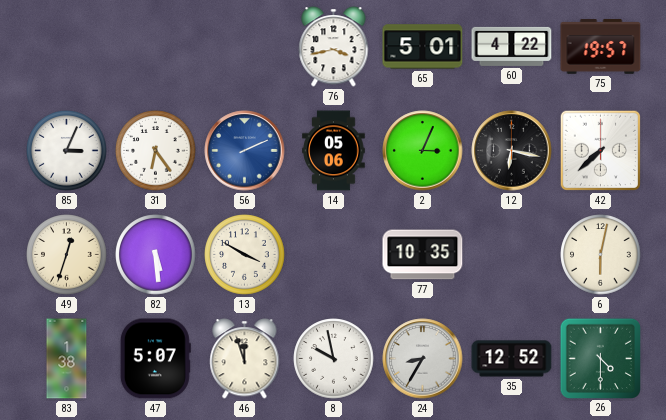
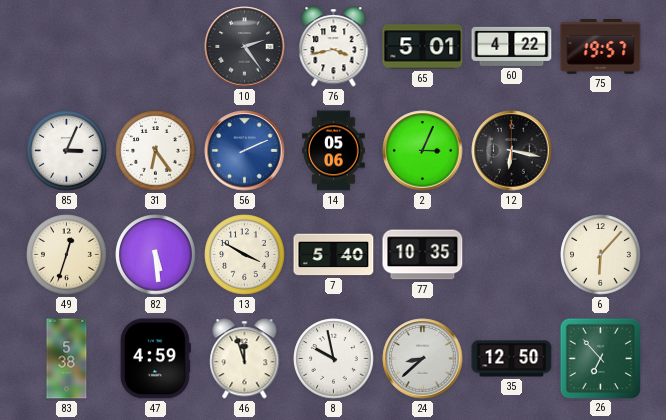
10: none -> 2:24 (245, 47)
42: 7:38 -> none (600, 150)
7: none -> 5:40 (334, 255)
6: 6:02 -> 6:07 (601, 255)
83: 1:38 -> 5:38 (67, 359)
47: 5:07 -> 4:59 (155, 359)
24: 8:35 -> 8:38 (423, 359)
35: 12:52 -> 12:50 (512, 359)
26: 4:30 -> 6:53 (600, 358)
